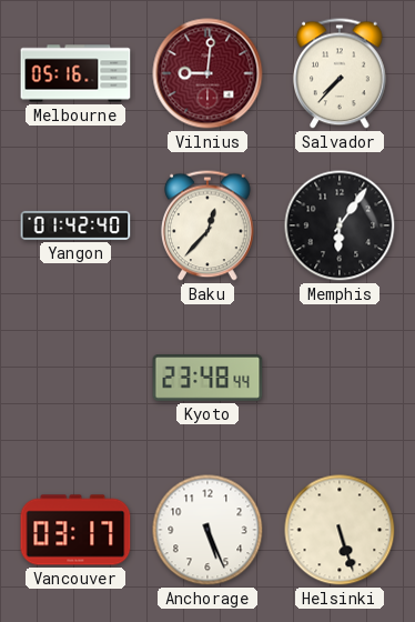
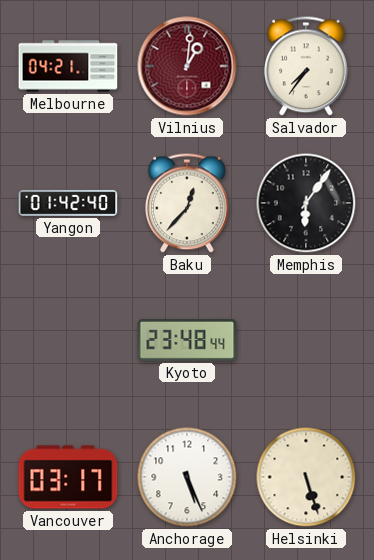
Melbourne: 05:16 -> 04:21 (68, 66)
Vilnius: 9:01 -> 1:01 (187, 66)
Salvador: 7:37 -> 7:36 (307, 66)
